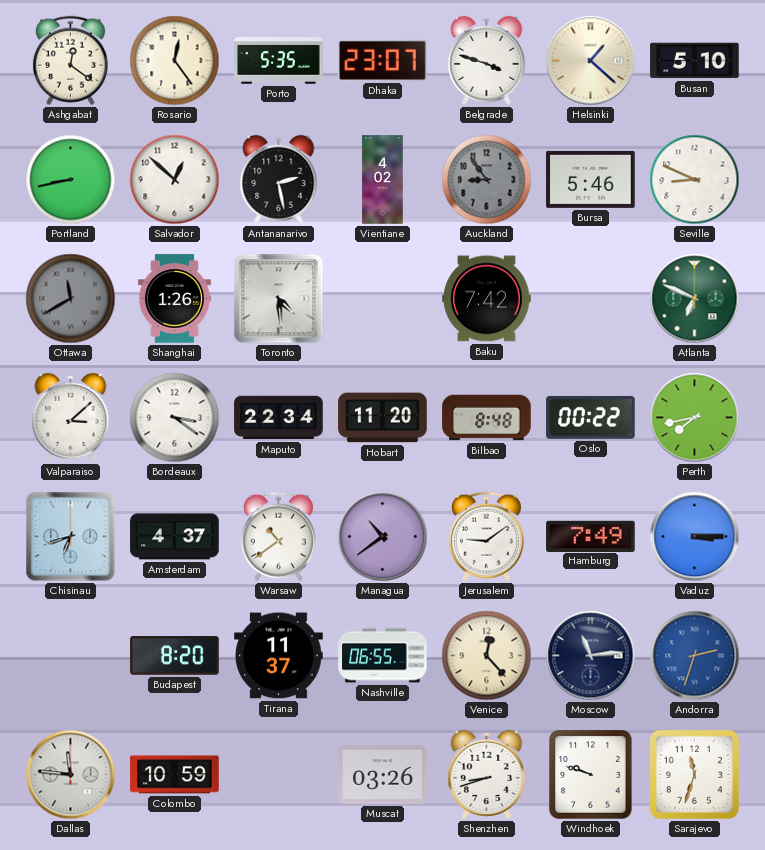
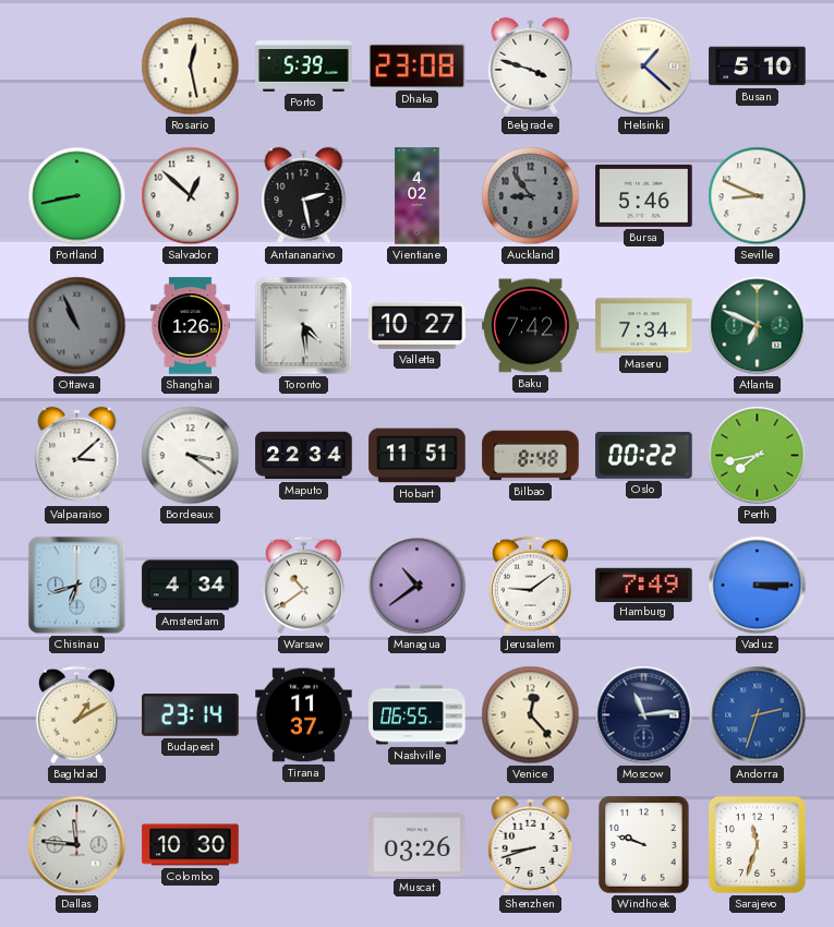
Ashgabat: 12:21 -> none (70, 61)
Rosario: 12:24 -> 12:28 (191, 67)
Porto: 5:35 -> 5:39 (304, 67)
Dhaka: 23:07 -> 23:08 (418, 65)
Ottawa: 11:40 -> 10:56 (77, 326)
Valletta: none -> 10:27 (418, 325)
Maseru: none -> 7:34 (644, 326)
Hobart: 11:20 -> 11:51 (418, 456)
Amsterdam: 4:37 -> 4:34 (191, 586)
Baghdad: none -> 1:10 (76, 715)
Budapest: 8:20 -> 23:14 (191, 715)
Colombo: 10:59 -> 10:30 (191, 845)
